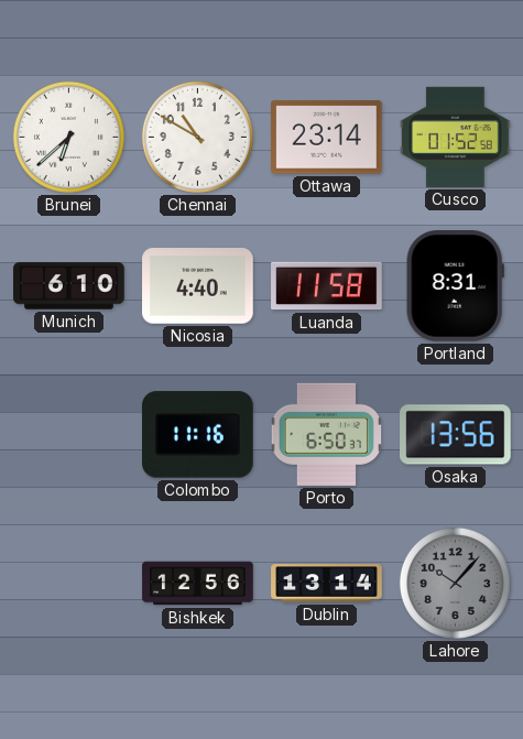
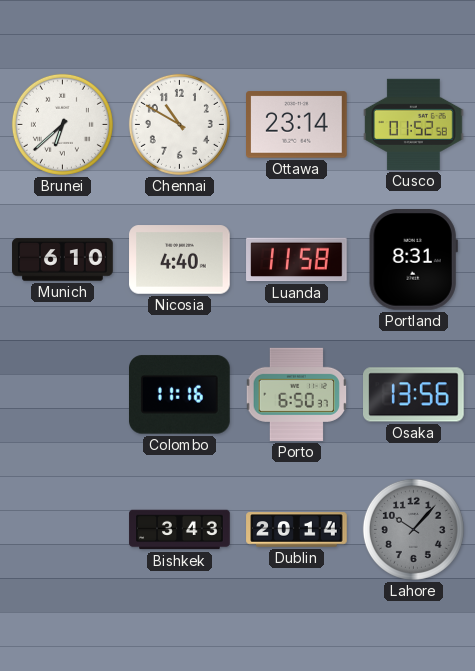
Bishkek: 12:56 -> 3:43 (180, 530)
Dublin: 13:14 -> 20:14 (297, 530)
